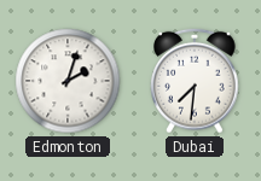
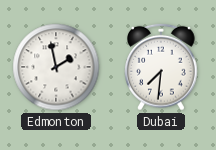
Edmonton: 2:03 -> 1:58 (56, 67)
